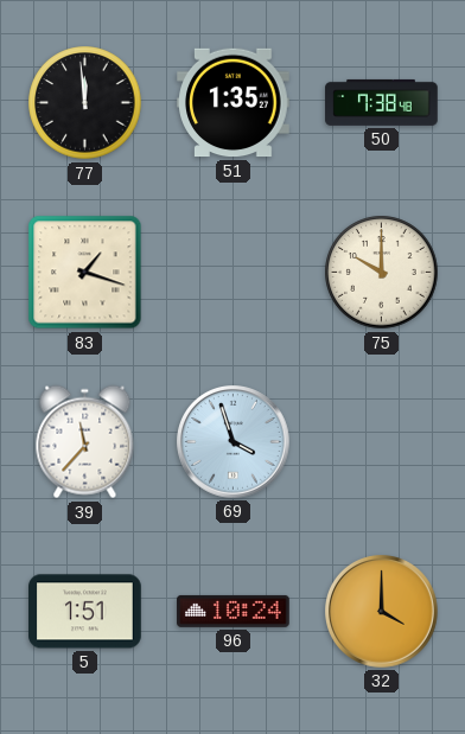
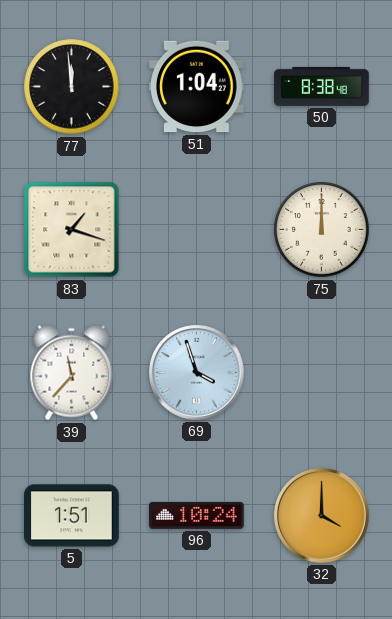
51: 1:35 -> 1:04 (197, 87)
50: 7:38 -> 8:38 (322, 86)
75: 10:00 -> 12:00 (322, 230)
